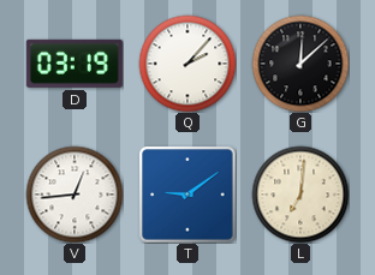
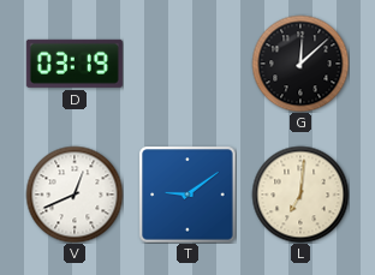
Q: 2:07 -> none (187, 64)
V: 12:44 -> 12:41 (75, 195)
